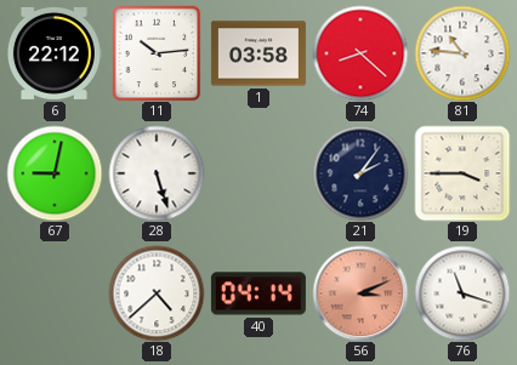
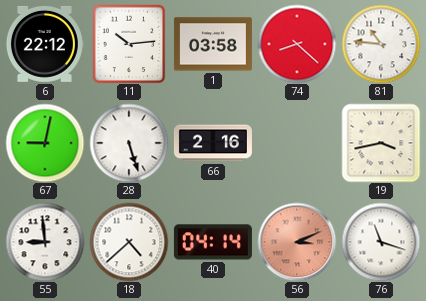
66: none -> 2:16 (213, 143)
21: 2:06 -> none (360, 173)
19: 3:45 -> 3:43 (381, 143)
55: none -> 8:59 (45, 242)
